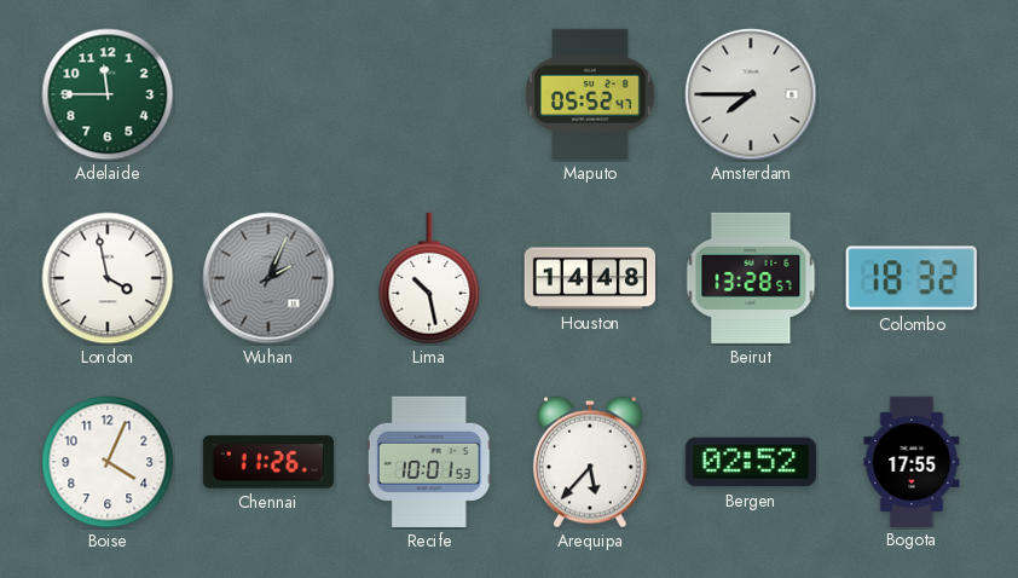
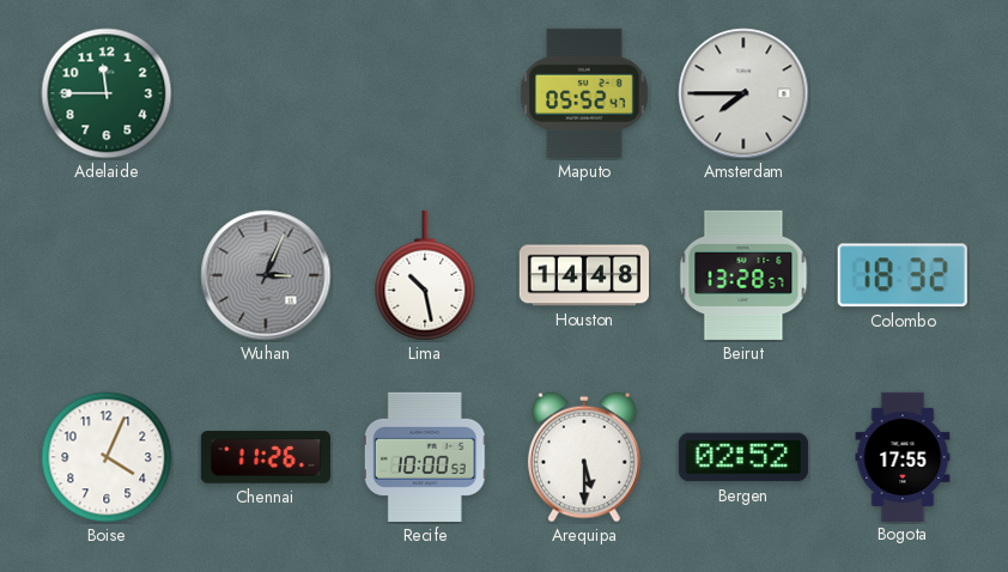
London: 3:58 -> none (108, 278)
Wuhan: 2:04 -> 3:04 (266, 275)
Recife: 10:01 -> 10:00 (425, 457)
Arequipa: 5:37 -> 5:30 (584, 457)
